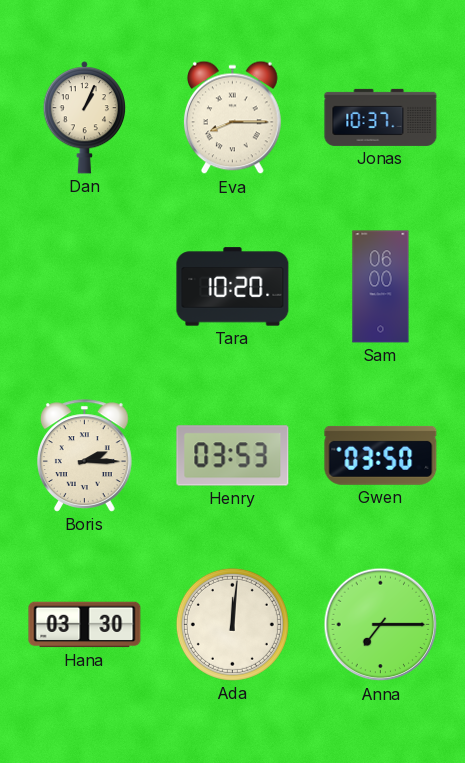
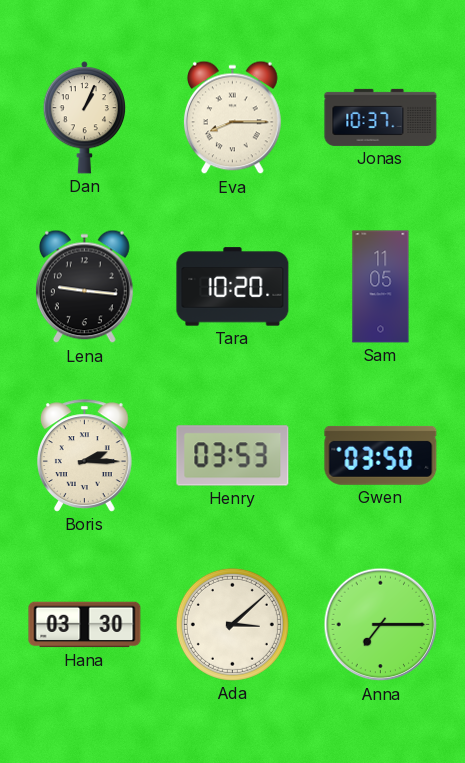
Lena: none -> 9:16 (85, 287)
Sam: 06:00 -> 11:05 (381, 287)
Ada: 12:01 -> 3:08 (232, 624)
